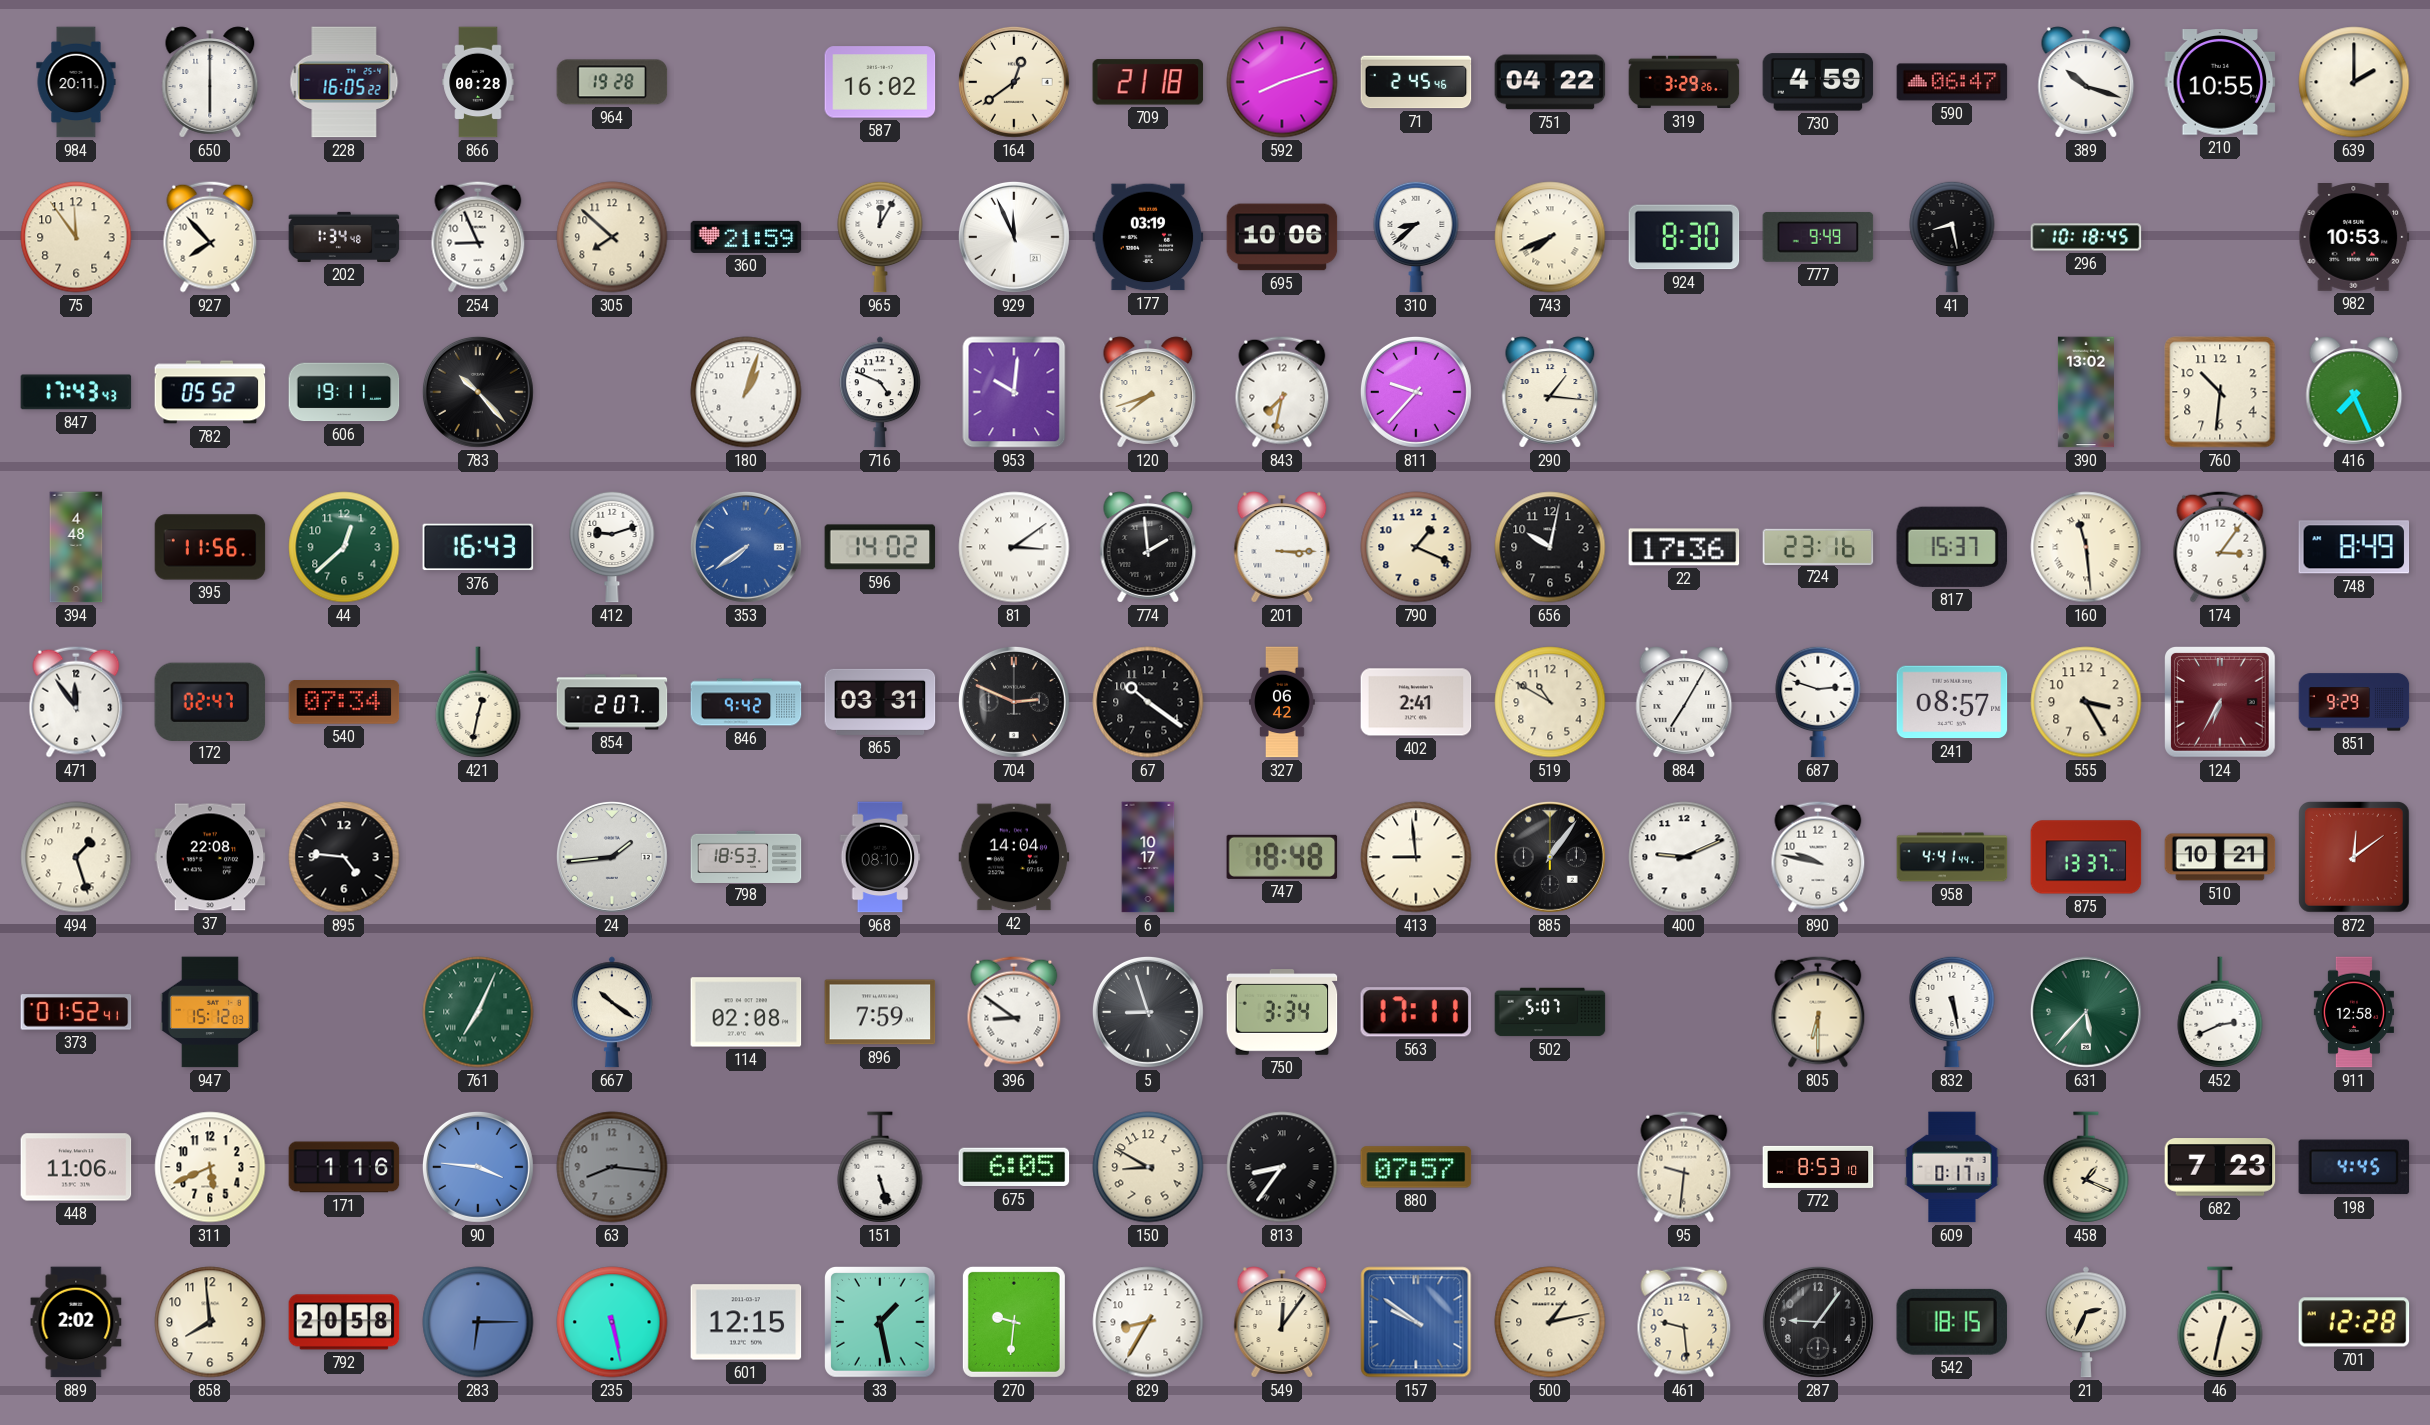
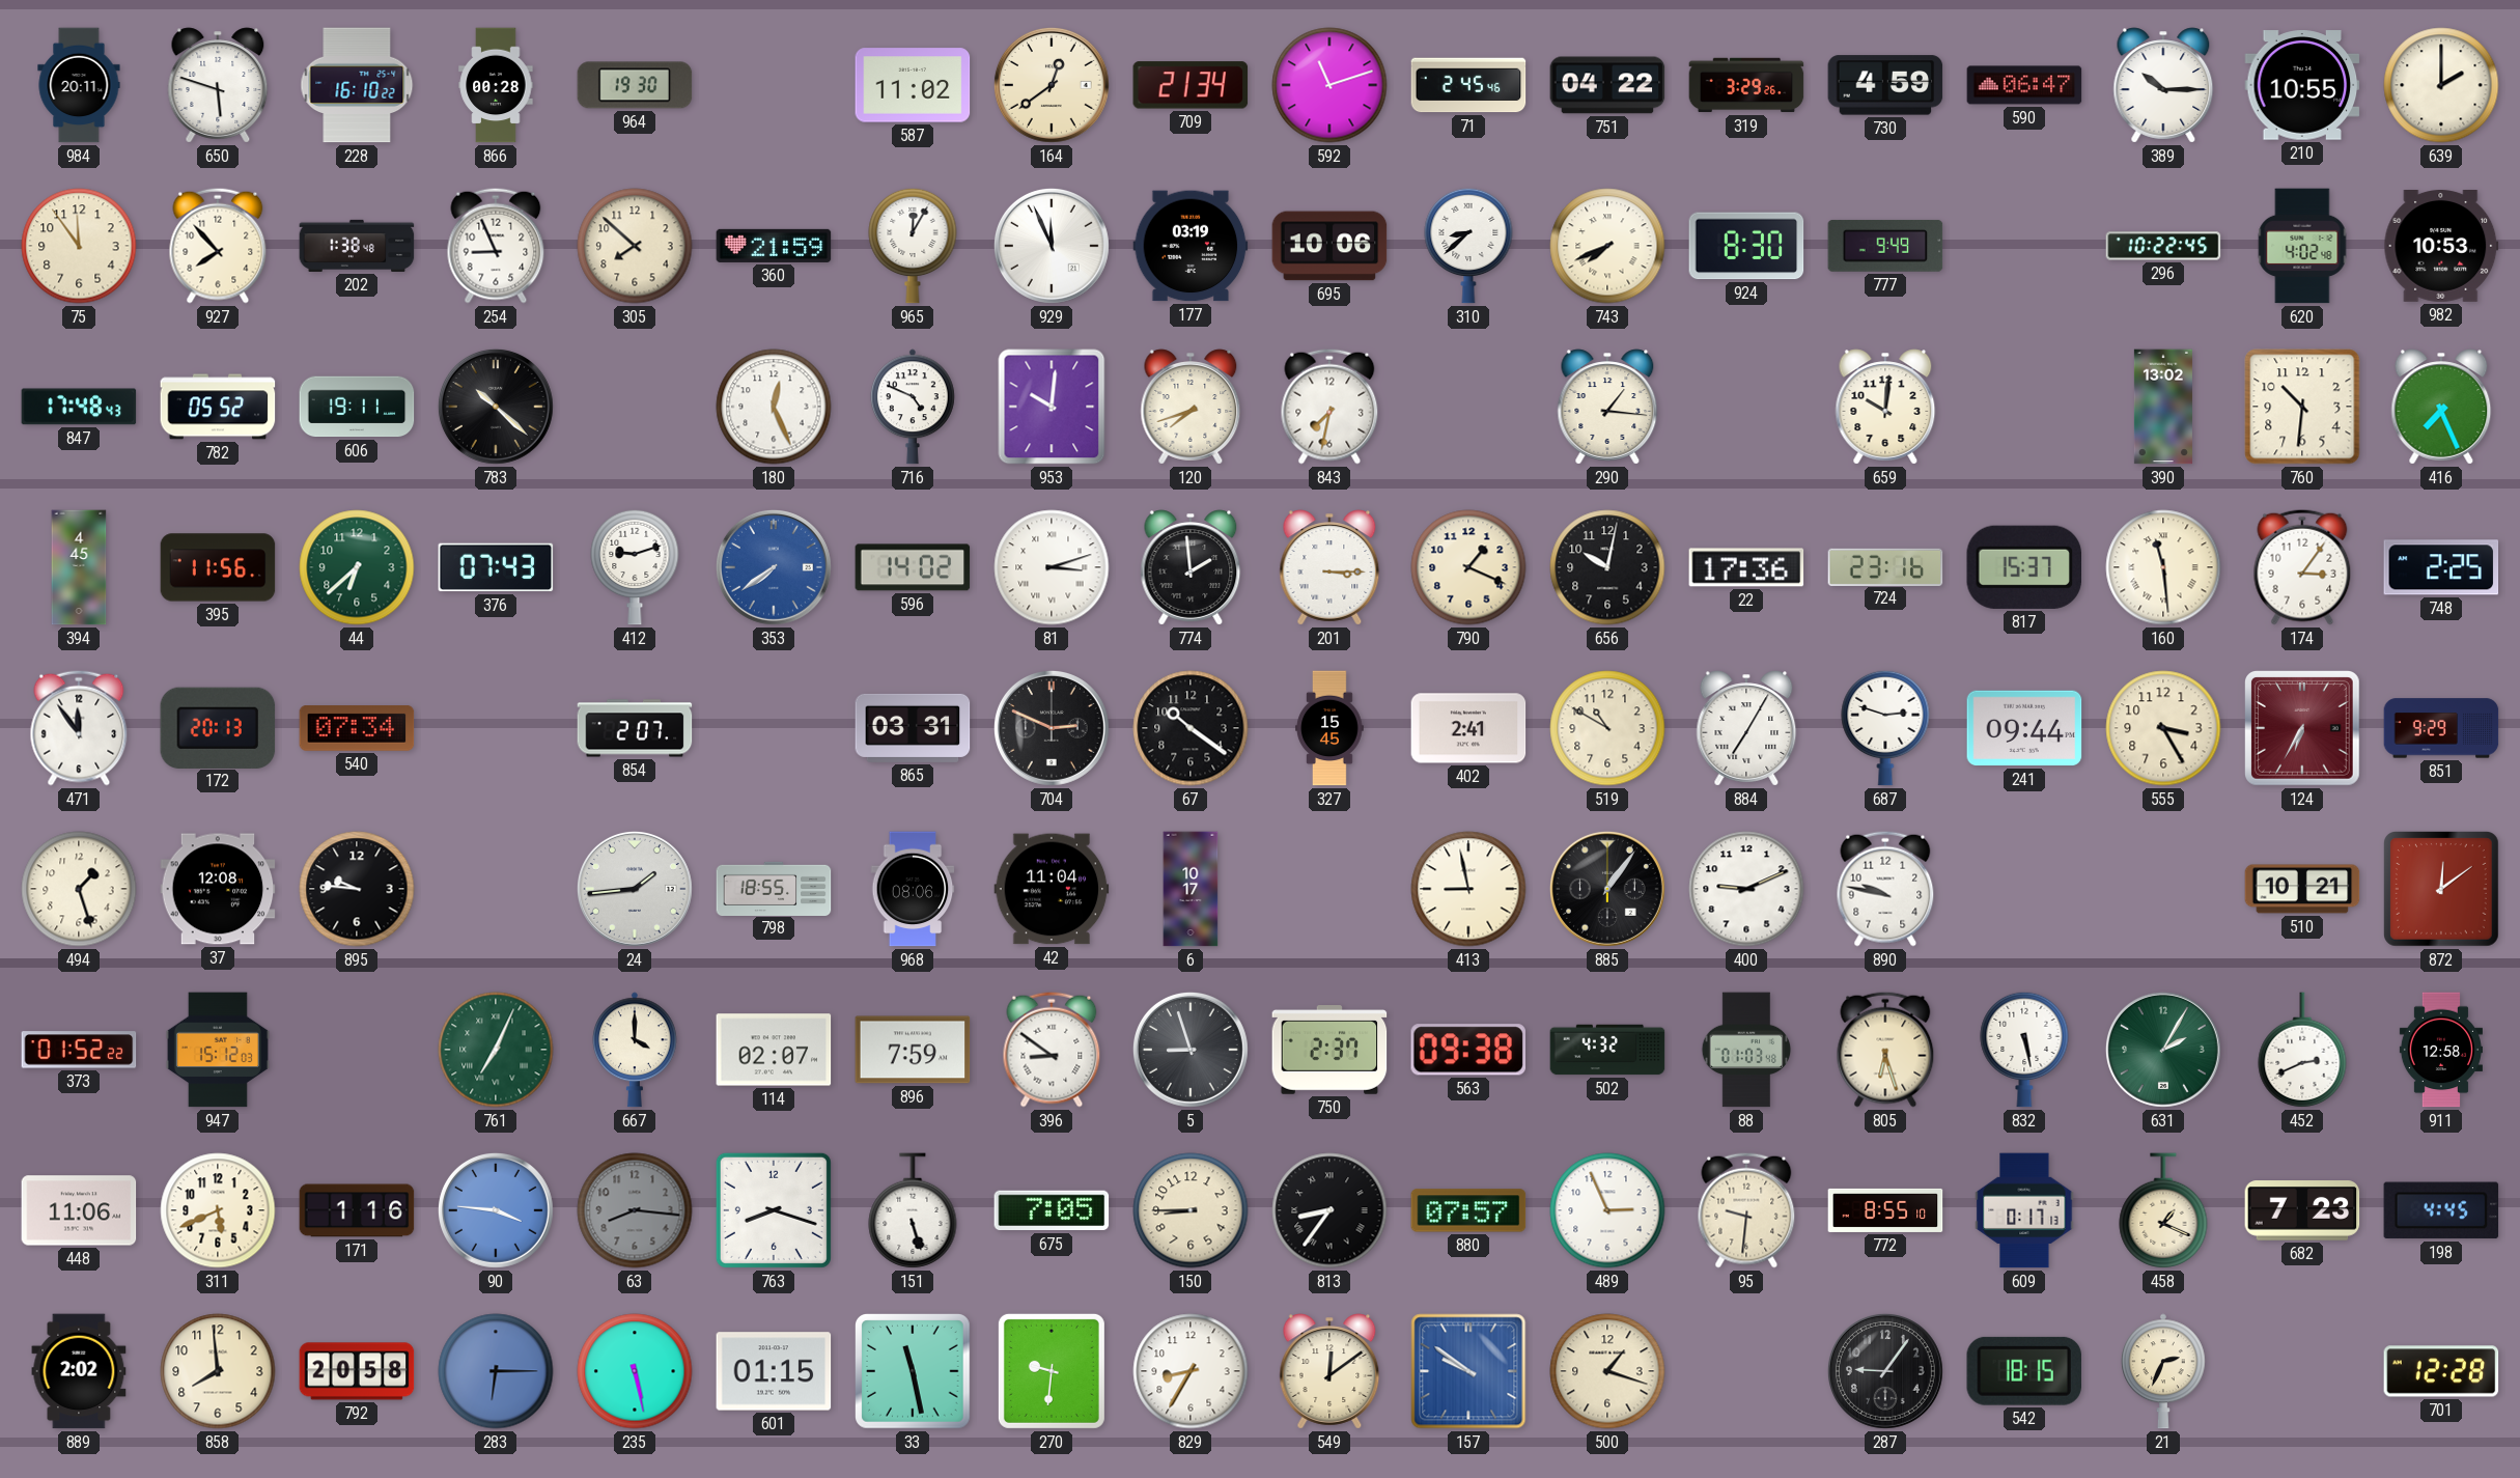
650: 6:00 -> 5:48 (218, 85)
228: 16:05 -> 16:10 (357, 85)
964: 19:28 -> 19:30 (635, 85)
587: 16:02 -> 11:02 (913, 85)
709: 21:18 -> 21:34 (1191, 85)
592: 8:12 -> 11:12 (1329, 85)
389: 10:18 -> 10:15 (2163, 85)
202: 1:34 -> 1:38 (357, 246)
41: 8:28 -> none (1952, 237)
296: 10:18 -> 10:22 (2163, 246)
620: none -> 4:02 (2302, 246)
847: 17:43 -> 17:48 (79, 407)
783: 10:23 -> 10:22 (496, 407)
180: 1:03 -> 12:26 (774, 407)
811: 9:37 -> none (1416, 392)
659: none -> 10:01 (1885, 407)
394: 4:48 -> 4:45 (79, 567)
44: 12:38 -> 6:38 (357, 567)
376: 16:43 -> 07:43 (496, 567)
81: 3:09 -> 3:12 (1052, 567)
748: 8:49 -> 2:25 (2441, 567)
172: 02:47 -> 20:13 (218, 727)
421: 12:32 -> none (478, 702)
846: 9:42 -> none (746, 702)
327: 06:42 -> 15:45 (1329, 728)
241: 08:57 -> 09:44 (2024, 728)
37: 22:08 -> 12:08 (218, 889)
895: 4:46 -> 9:46 (357, 889)
798: 18:53 -> 18:55 (774, 888)
968: 08:10 -> 08:06 (913, 889)
42: 14:04 -> 11:04 (1052, 889)
747: 18:48 -> none (1282, 857)
413: 8:59 -> 8:58 (1468, 889)
958: 4:41 -> none (1952, 857)
875: 13:37 -> none (2086, 857)
373: 01:52:41 -> 01:52:22 (79, 1050)
667: 10:21 -> 4:00 (635, 1050)
114: 02:08 -> 02:07 (774, 1050)
750: 3:34 -> 2:37 (1329, 1050)
563: 17:11 -> 09:38 (1467, 1050)
502: 5:07 -> 4:32 (1607, 1050)
88: none -> 01:03 (1746, 1050)
805: 6:30 -> 6:27 (1885, 1050)
631: 5:37 -> 2:05 (2163, 1050)
763: none -> 8:18 (774, 1210)
675: 6:05 -> 7:05 (1052, 1210)
150: 8:50 -> 8:45 (1191, 1210)
489: none -> 2:56 (1607, 1210)
772: 8:53 -> 8:55 (1885, 1210)
601: 12:15 -> 01:15 (774, 1371)
33: 1:28 -> 11:28 (914, 1372)
549: 12:06 -> 12:09 (1329, 1371)
500: 1:13 -> 1:18 (1607, 1371)
461: 9:29 -> none (1684, 1322)
46: 12:32 -> none (2220, 1322)
